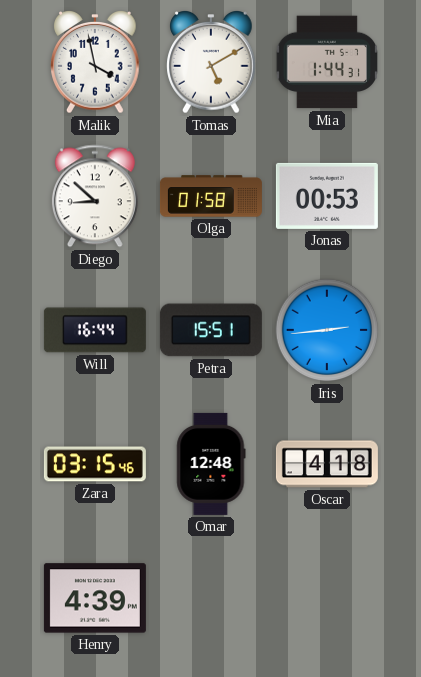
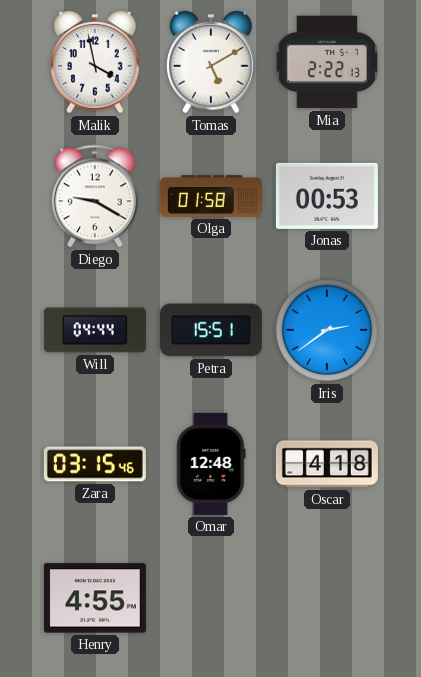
Mia: 1:44 -> 2:22 (326, 62)
Diego: 8:52 -> 9:20 (95, 196)
Will: 16:44 -> 04:44 (95, 330)
Iris: 2:44 -> 2:39 (327, 330)
Henry: 4:39 -> 4:55 (95, 598)
